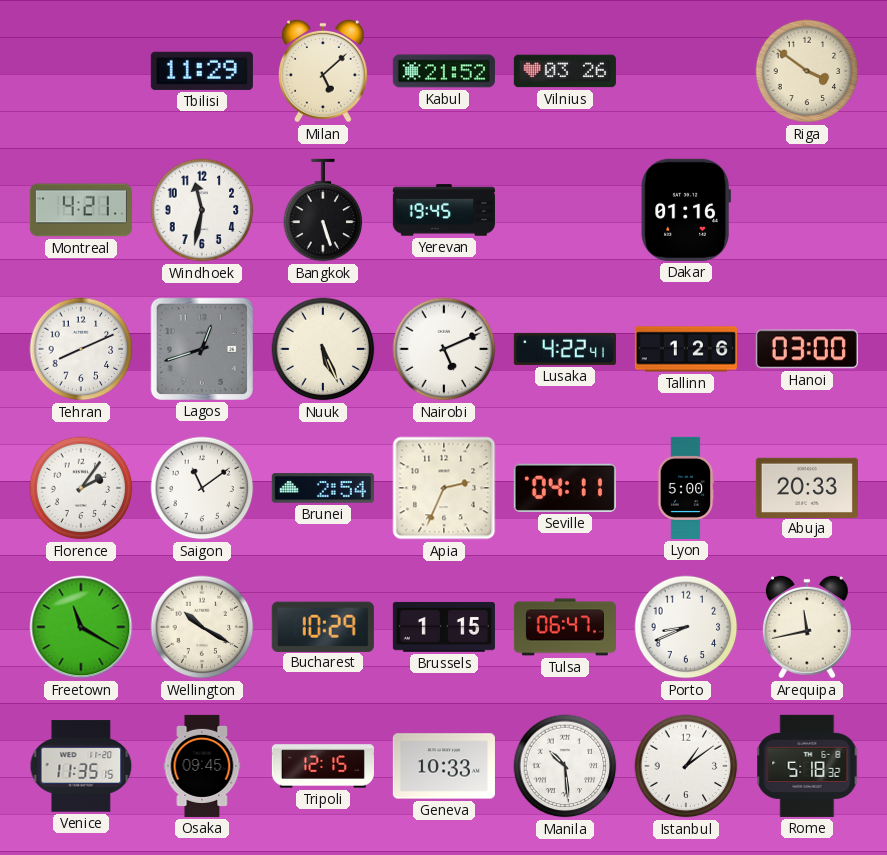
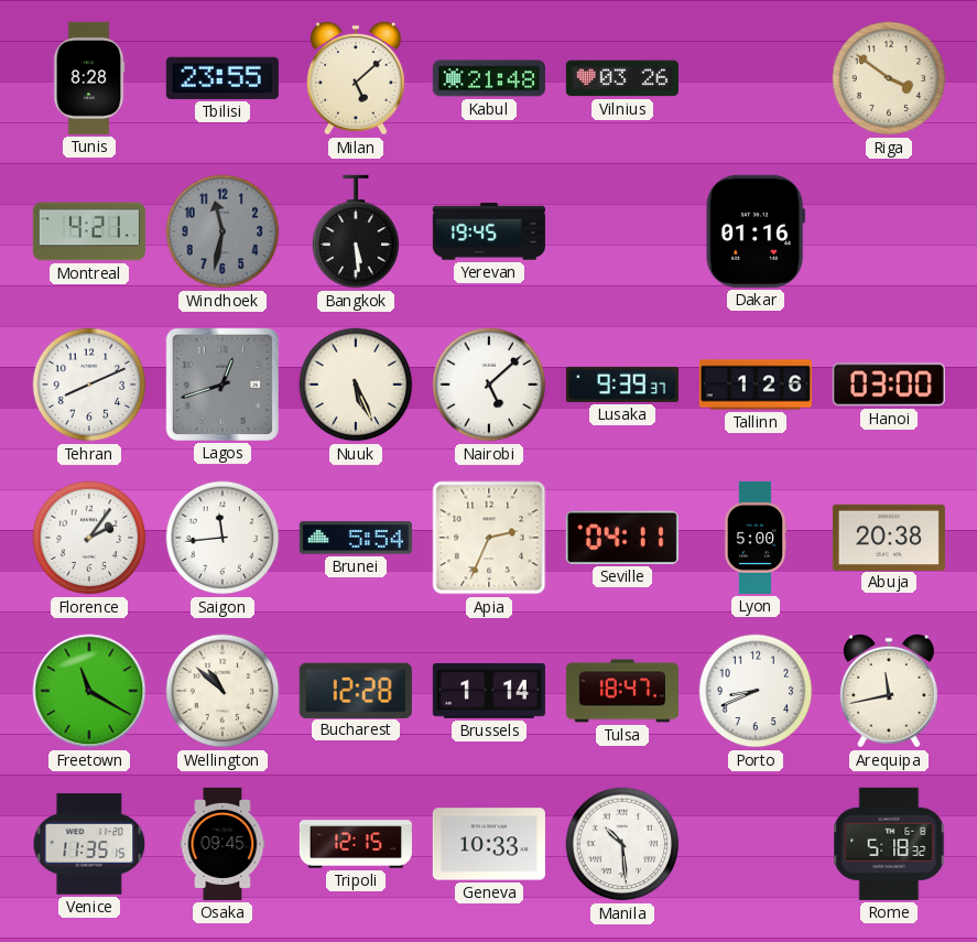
Tunis: none -> 8:28 (89, 78)
Tbilisi: 11:29 -> 23:55 (222, 78)
Kabul: 21:52 -> 21:48 (489, 78)
Windhoek dial: white -> grey (222, 231)
Bangkok: 5:27 -> 5:29 (356, 231)
Nairobi: 5:11 -> 5:08 (489, 385)
Lusaka: 4:22 -> 9:39 (622, 385)
Saigon: 11:09 -> 11:44 (222, 538)
Brunei: 2:54 -> 5:54 (356, 538)
Abuja: 20:33 -> 20:38 (889, 537)
Wellington: 10:20 -> 10:52 (222, 691)
Bucharest: 10:29 -> 12:28 (356, 690)
Brussels: 1:15 -> 1:14 (489, 691)
Tulsa: 06:47 -> 18:47 (622, 691)
Istanbul: 1:09 -> none (686, 766)
